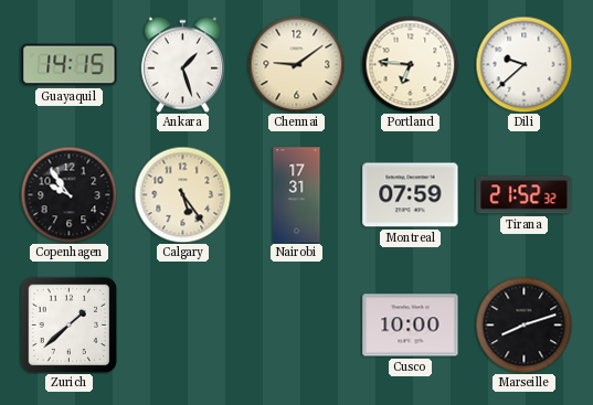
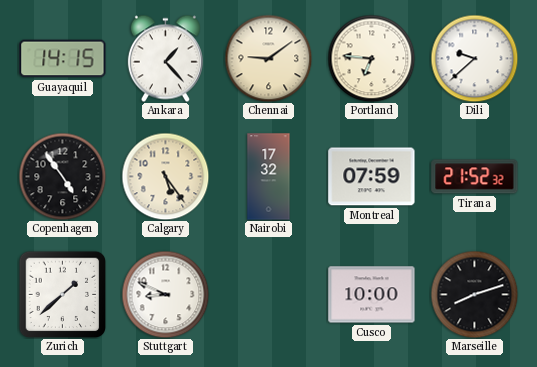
Ankara: 1:27 -> 1:23 (165, 58)
Copenhagen: 9:54 -> 4:54 (62, 176)
Nairobi: 17:31 -> 17:32 (269, 177)
Stuttgart: none -> 8:49 (165, 294)
